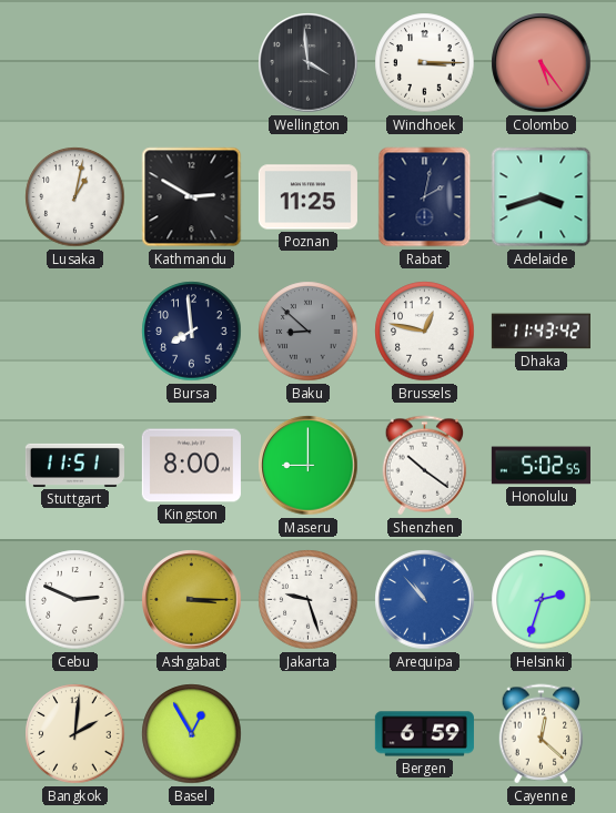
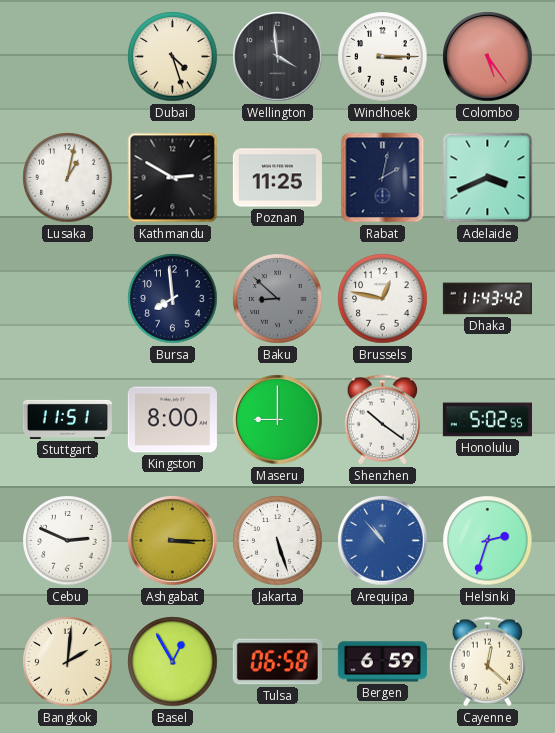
Dubai: none -> 4:27 (173, 57)
Adelaide: 3:42 -> 3:41 (488, 178)
Jakarta: 9:27 -> 5:27 (278, 541)
Tulsa: none -> 06:58 (277, 662)
